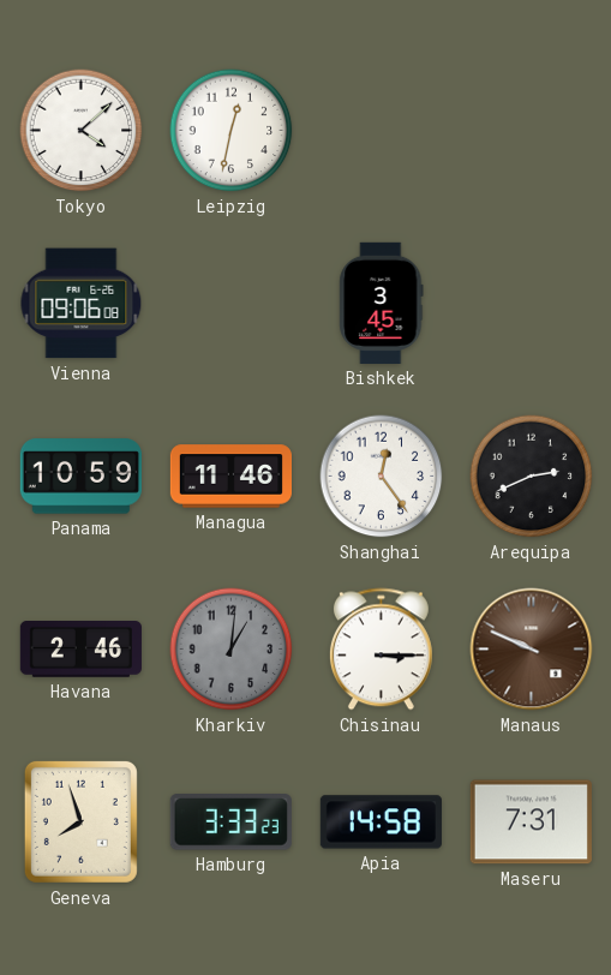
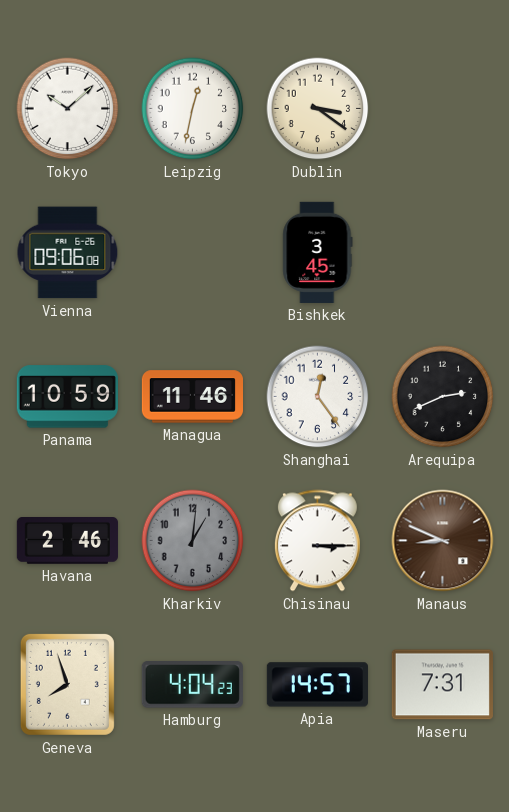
Tokyo: 4:08 -> 10:08 (68, 109)
Dublin: none -> 3:21 (318, 109)
Manaus: 9:49 -> 8:49 (443, 541)
Hamburg: 3:33 -> 4:04 (192, 685)
Apia: 14:58 -> 14:57 (317, 685)
